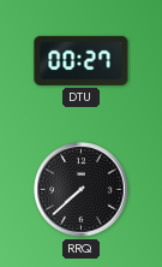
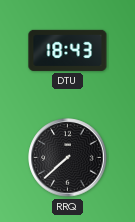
DTU: 00:27 -> 18:43 (68, 50)
